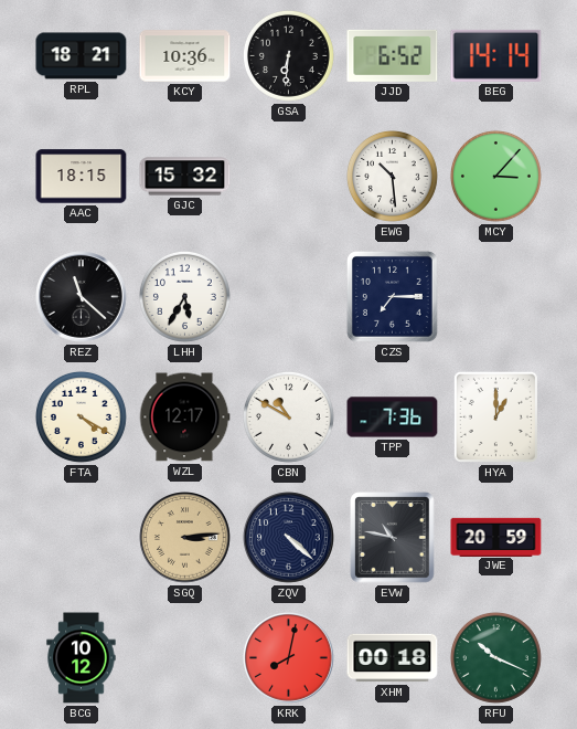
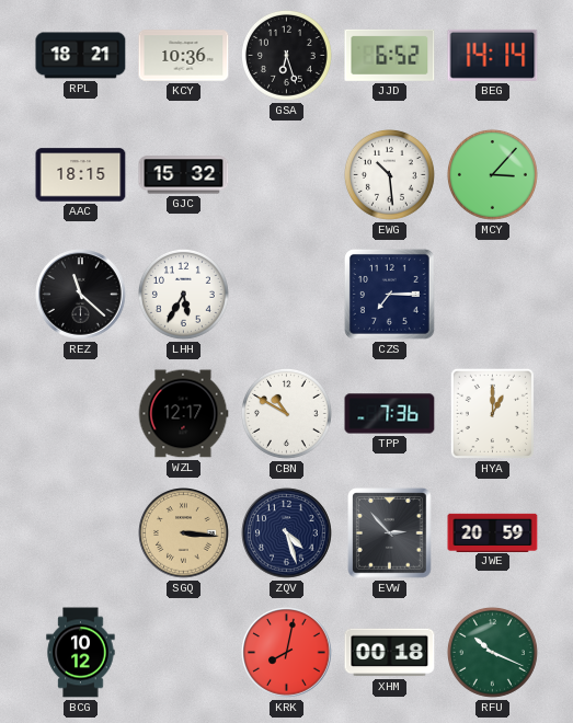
GSA: 6:31 -> 6:27 (286, 55)
FTA: 4:20 -> none (81, 416)
SGQ: 3:14 -> 3:16 (184, 533)
ZQV: 4:22 -> 4:27 (287, 533)
EVW: 10:47 -> 2:53 (390, 533)
